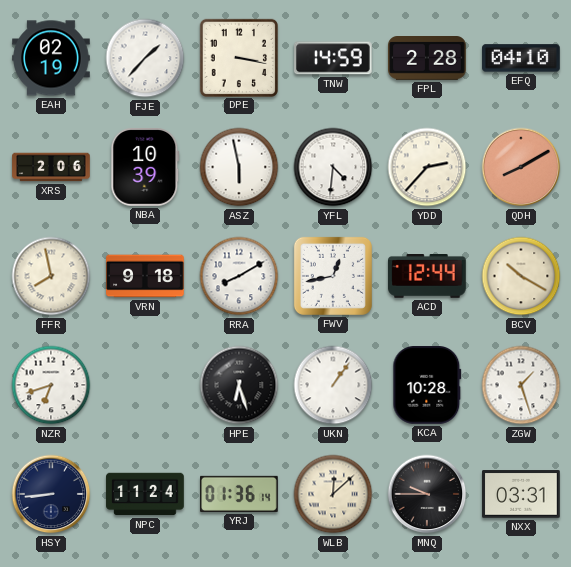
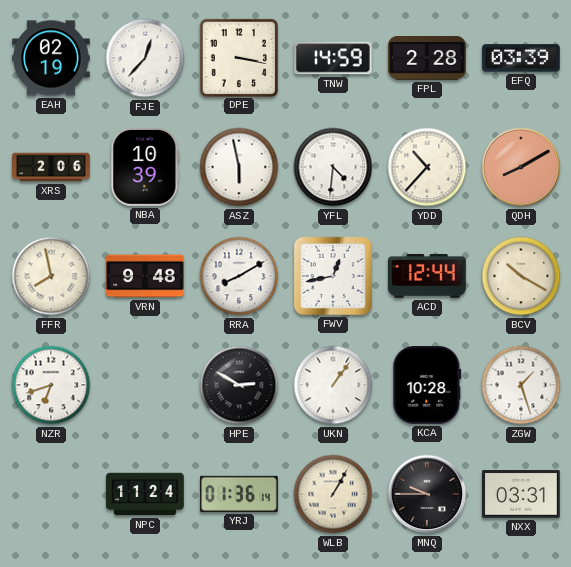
FJE: 1:37 -> 12:37 (145, 58)
EFQ: 04:10 -> 03:39 (521, 58)
YDD: 2:37 -> 10:37 (427, 167)
VRN: 9:18 -> 9:48 (145, 276)
HPE: 6:27 -> 2:50 (239, 385)
HSY: 8:44 -> none (51, 494)
WLB: 12:08 -> 1:05 (333, 494)
